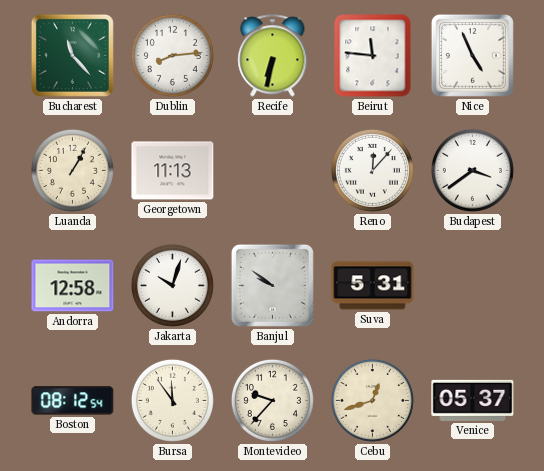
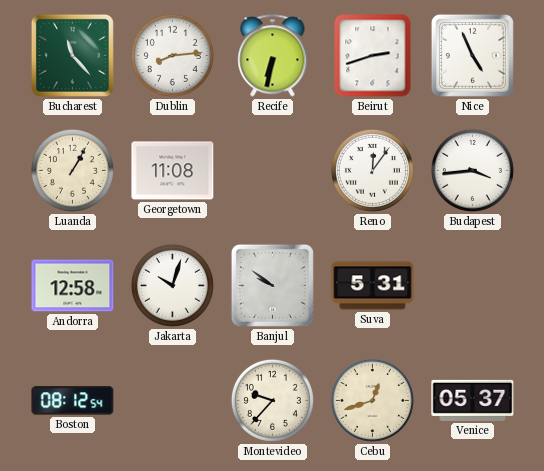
Beirut: 11:46 -> 2:42 (373, 56)
Georgetown: 11:13 -> 11:08 (173, 171)
Reno: 12:07 -> 12:06 (372, 170)
Budapest: 3:39 -> 3:44 (472, 170)
Bursa: 11:54 -> none (172, 400)
